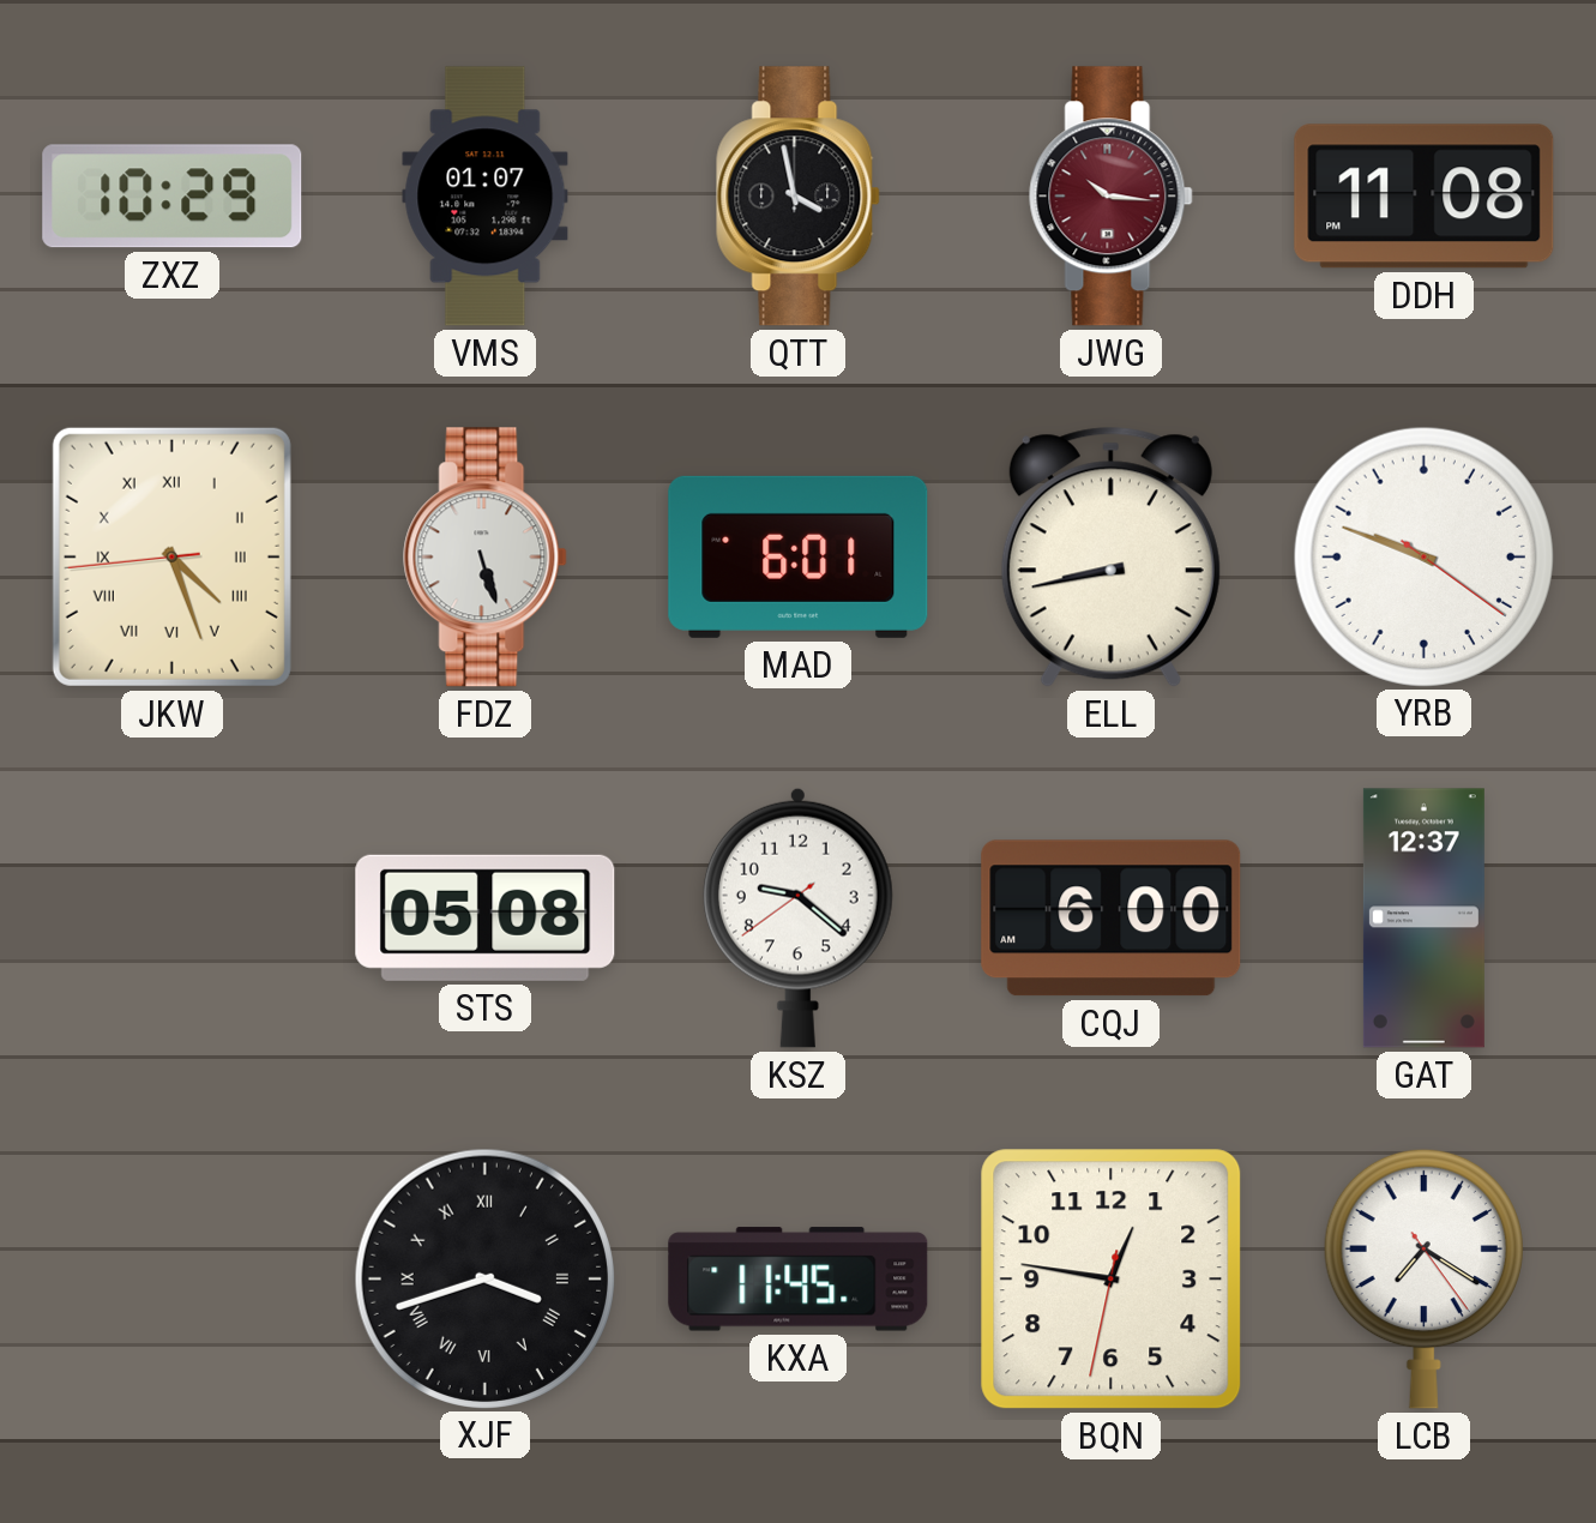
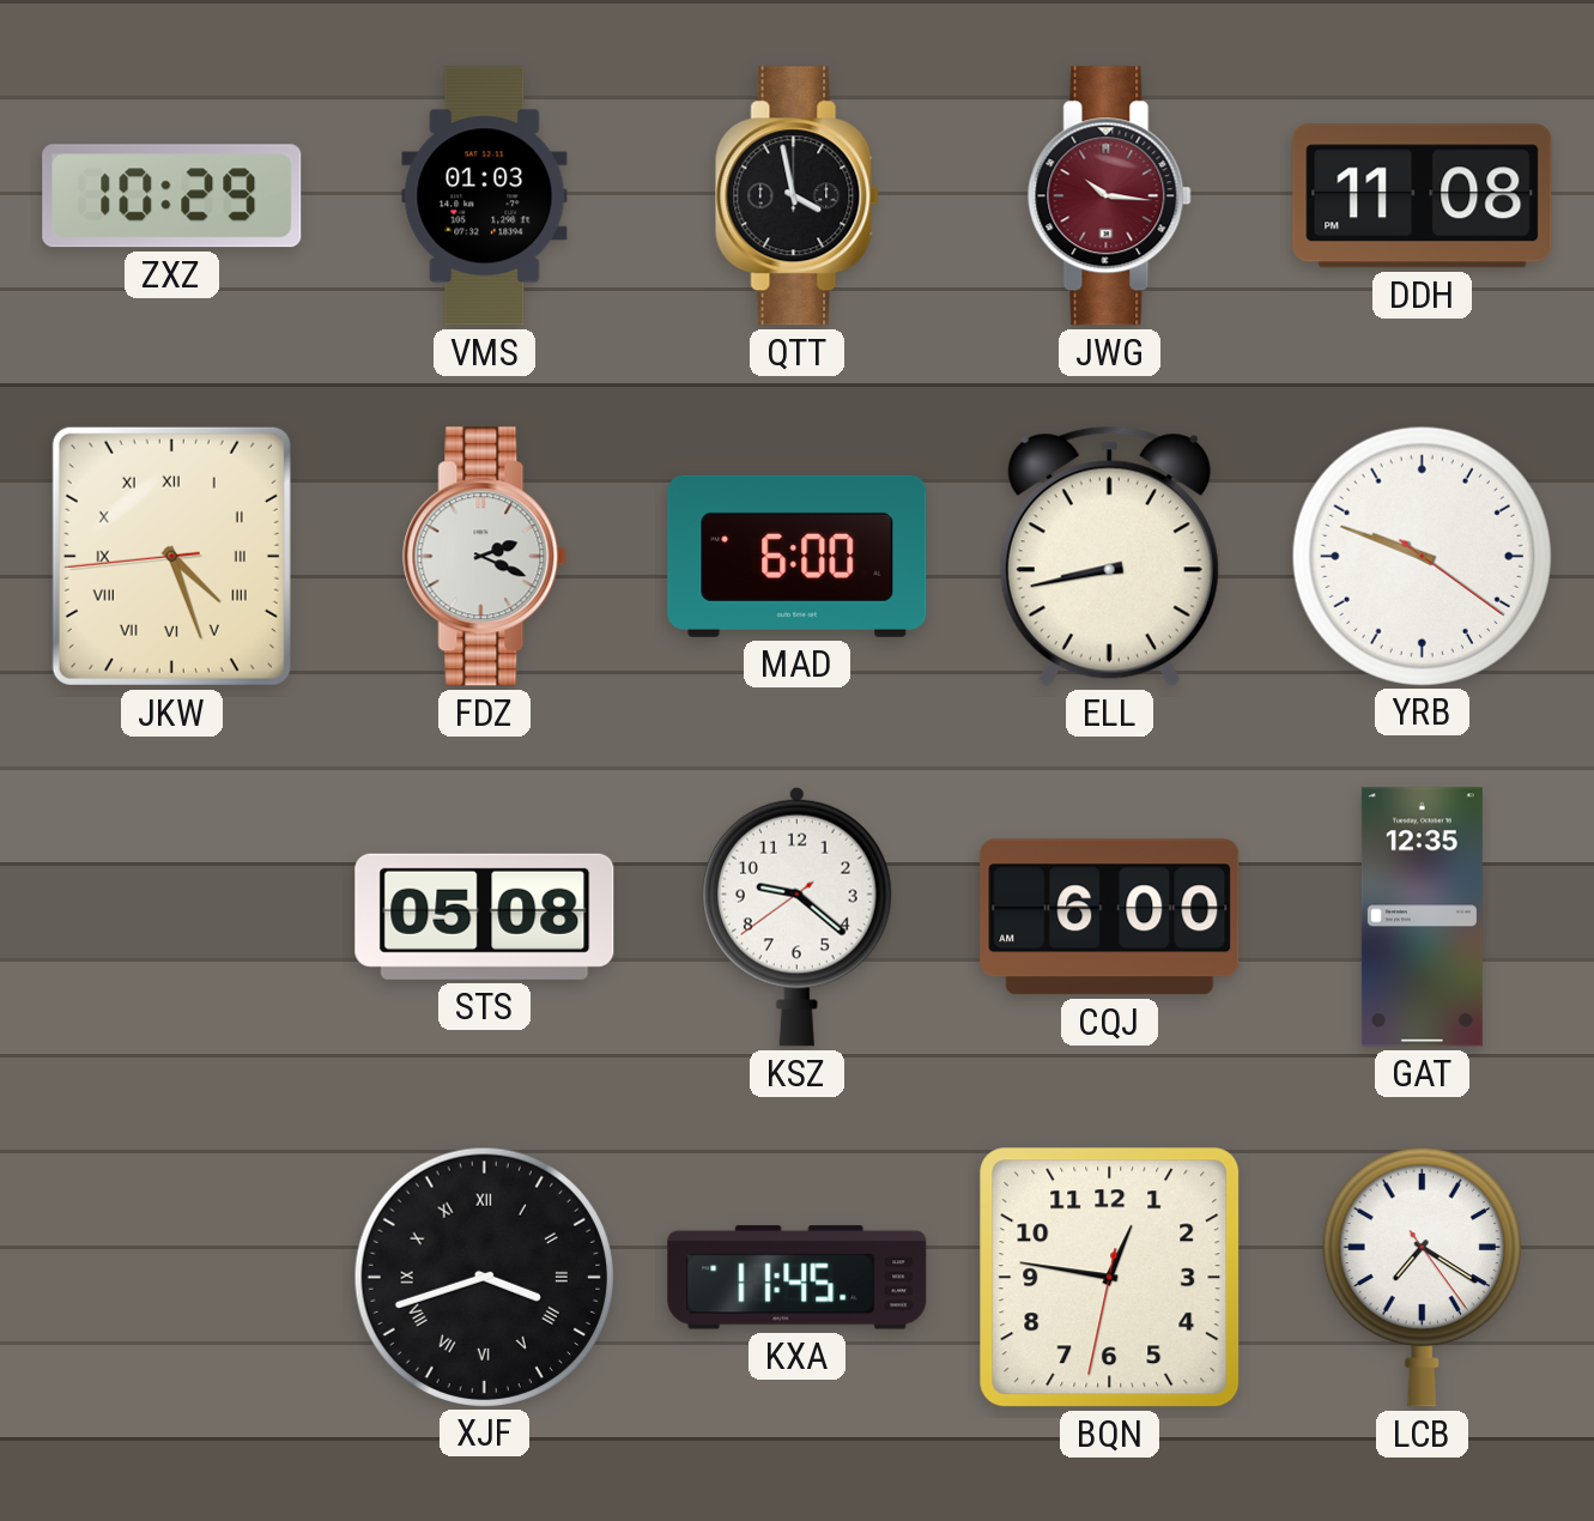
VMS: 01:07 -> 01:03 (485, 196)
FDZ: 5:27 -> 2:19 (485, 557)
MAD: 6:01 -> 6:00 (798, 556)
GAT: 12:37 -> 12:35 (1422, 917)
